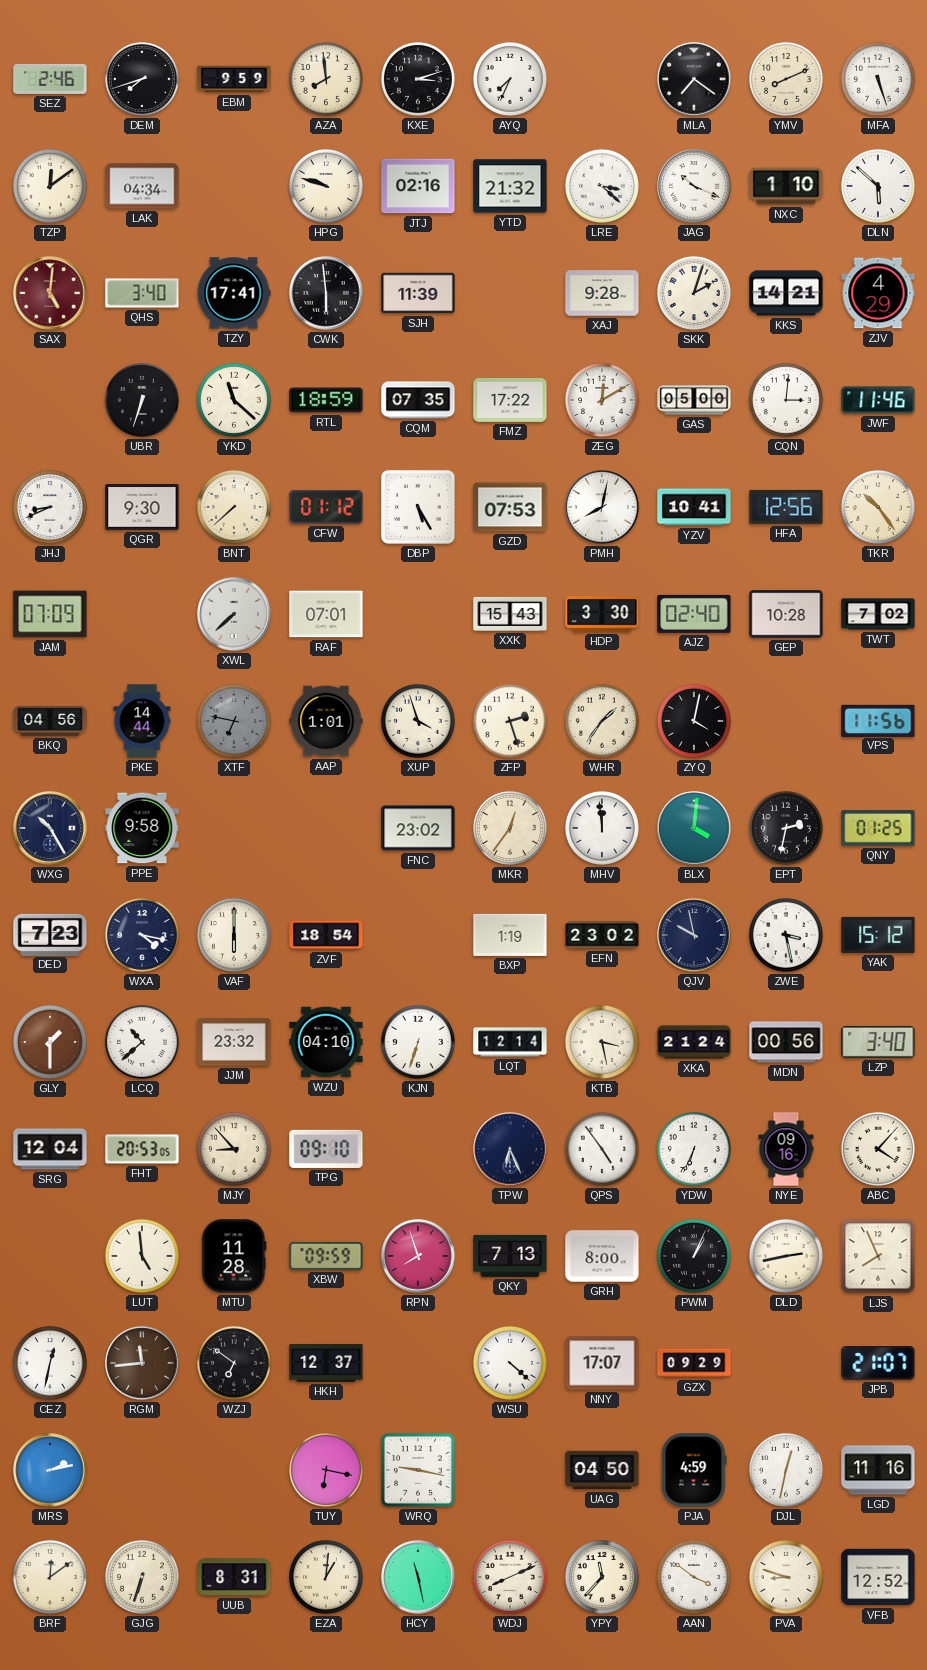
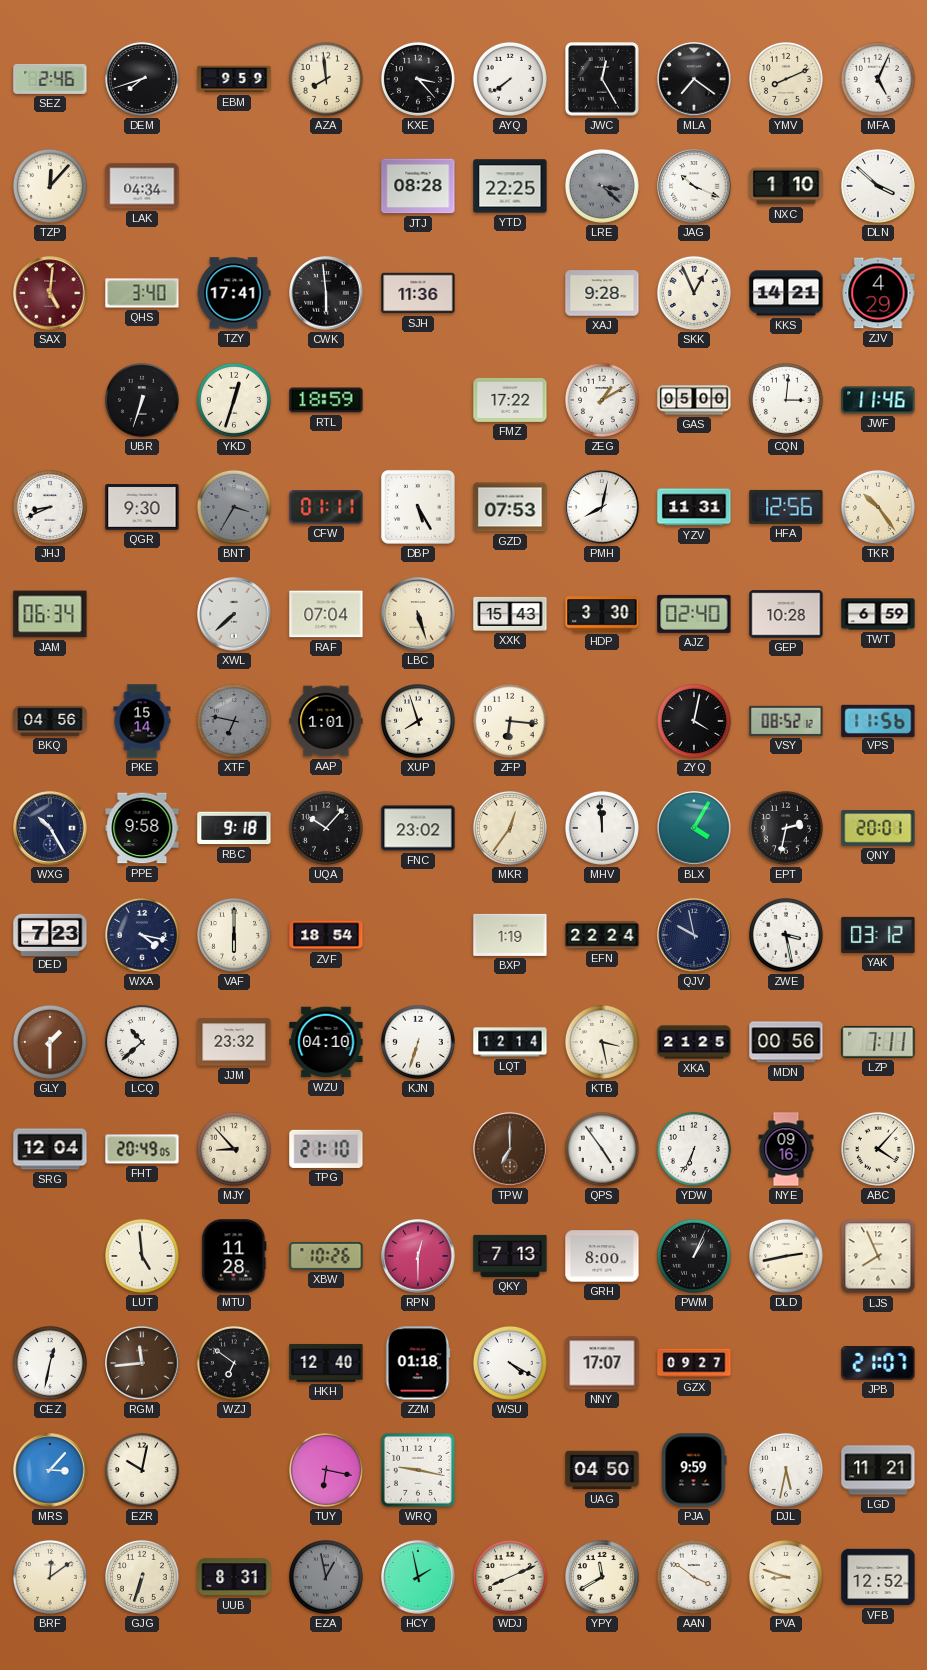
KXE: 3:12 -> 3:23 (418, 79)
AYQ: 7:34 -> 7:39 (510, 79)
JWC: none -> 12:25 (602, 79)
MFA: 5:27 -> 5:04 (878, 79)
TZP: 12:09 -> 12:07 (50, 186)
HPG: 9:48 -> none (326, 186)
JTJ: 02:16 -> 08:28 (418, 186)
YTD: 21:32 -> 22:25 (510, 186)
LRE dial: white -> grey (602, 186)
DLN: 5:52 -> 3:52 (878, 186)
SJH: 11:39 -> 11:36 (418, 293)
SKK: 2:03 -> 12:56 (694, 293)
YKD: 11:22 -> 12:33 (234, 400)
CQM: 07:35 -> none (418, 400)
ZEG: 12:10 -> 1:10 (602, 400)
BNT: 7:38 -> 3:35 (234, 507)
BNT dial: cream -> grey (234, 507)
CFW: 01:12 -> 01:11 (326, 507)
YZV: 10:41 -> 11:31 (694, 507)
JAM: 07:09 -> 06:34 (50, 614)
RAF: 07:01 -> 07:04 (326, 614)
LBC: none -> 5:27 (418, 614)
TWT: 7:02 -> 6:59 (878, 614)
PKE: 14:44 -> 15:14 (142, 721)
XUP: 3:57 -> 7:57 (418, 721)
ZFP: 2:27 -> 6:16 (510, 721)
WHR: 1:36 -> none (602, 721)
VSY: none -> 08:52 (786, 721)
RBC: none -> 9:18 (234, 828)
UQA: none -> 10:07 (326, 828)
BLX: 4:01 -> 4:05 (694, 828)
QNY: 01:25 -> 20:01 (878, 828)
EFN: 23:02 -> 22:24 (602, 935)
YAK: 15:12 -> 03:12 (878, 935)
XKA: 21:24 -> 21:25 (694, 1042)
LZP: 3:40 -> 7:11 (878, 1042)
FHT: 20:53 -> 20:49 (142, 1149)
TPG: 09:10 -> 21:10 (326, 1149)
TPW: 6:26 -> 7:00 (510, 1149)
TPW dial: navy -> brown (510, 1149)
XBW: 09:59 -> 10:26 (326, 1256)
RPN: 7:57 -> 12:30 (418, 1256)
HKH: 12:37 -> 12:40 (326, 1363)
ZZM: none -> 01:18 (418, 1363)
WSU: 4:22 -> 4:20 (510, 1363)
GZX: 09:29 -> 09:27 (694, 1363)
MRS: 2:13 -> 3:07 (50, 1470)
EZR: none -> 10:02 (142, 1470)
PJA: 4:59 -> 9:59 (694, 1470)
DJL: 12:32 -> 5:32 (786, 1470)
LGD: 11:16 -> 11:21 (878, 1470)
EZA: 1:01 -> 12:58 (326, 1577)
EZA dial: cream -> grey (326, 1577)
HCY: 11:28 -> 1:58 (418, 1577)
YPY: 11:37 -> 11:40 (602, 1577)
